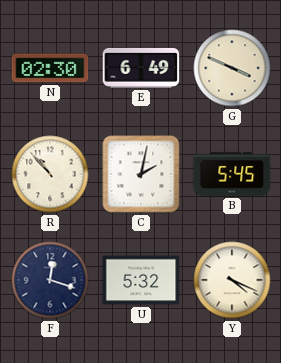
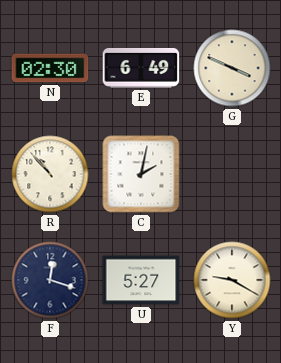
B: 5:45 -> none (232, 174)
U: 5:32 -> 5:27 (141, 280)
Y: 4:19 -> 9:20 (232, 280)
